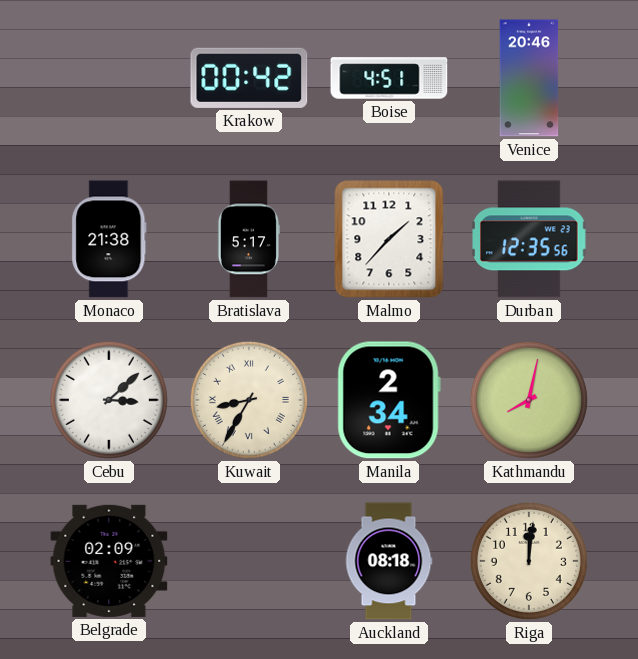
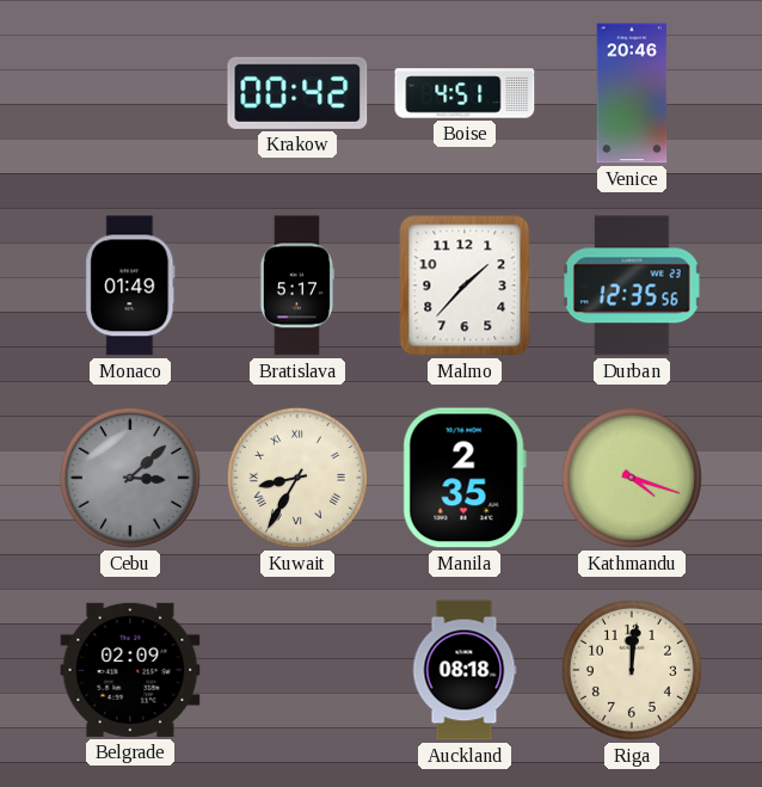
Monaco: 21:38 -> 01:49 (130, 285)
Cebu dial: white -> grey (130, 478)
Manila: 2:34 -> 2:35 (465, 478)
Kathmandu: 8:02 -> 4:18 (632, 478)
